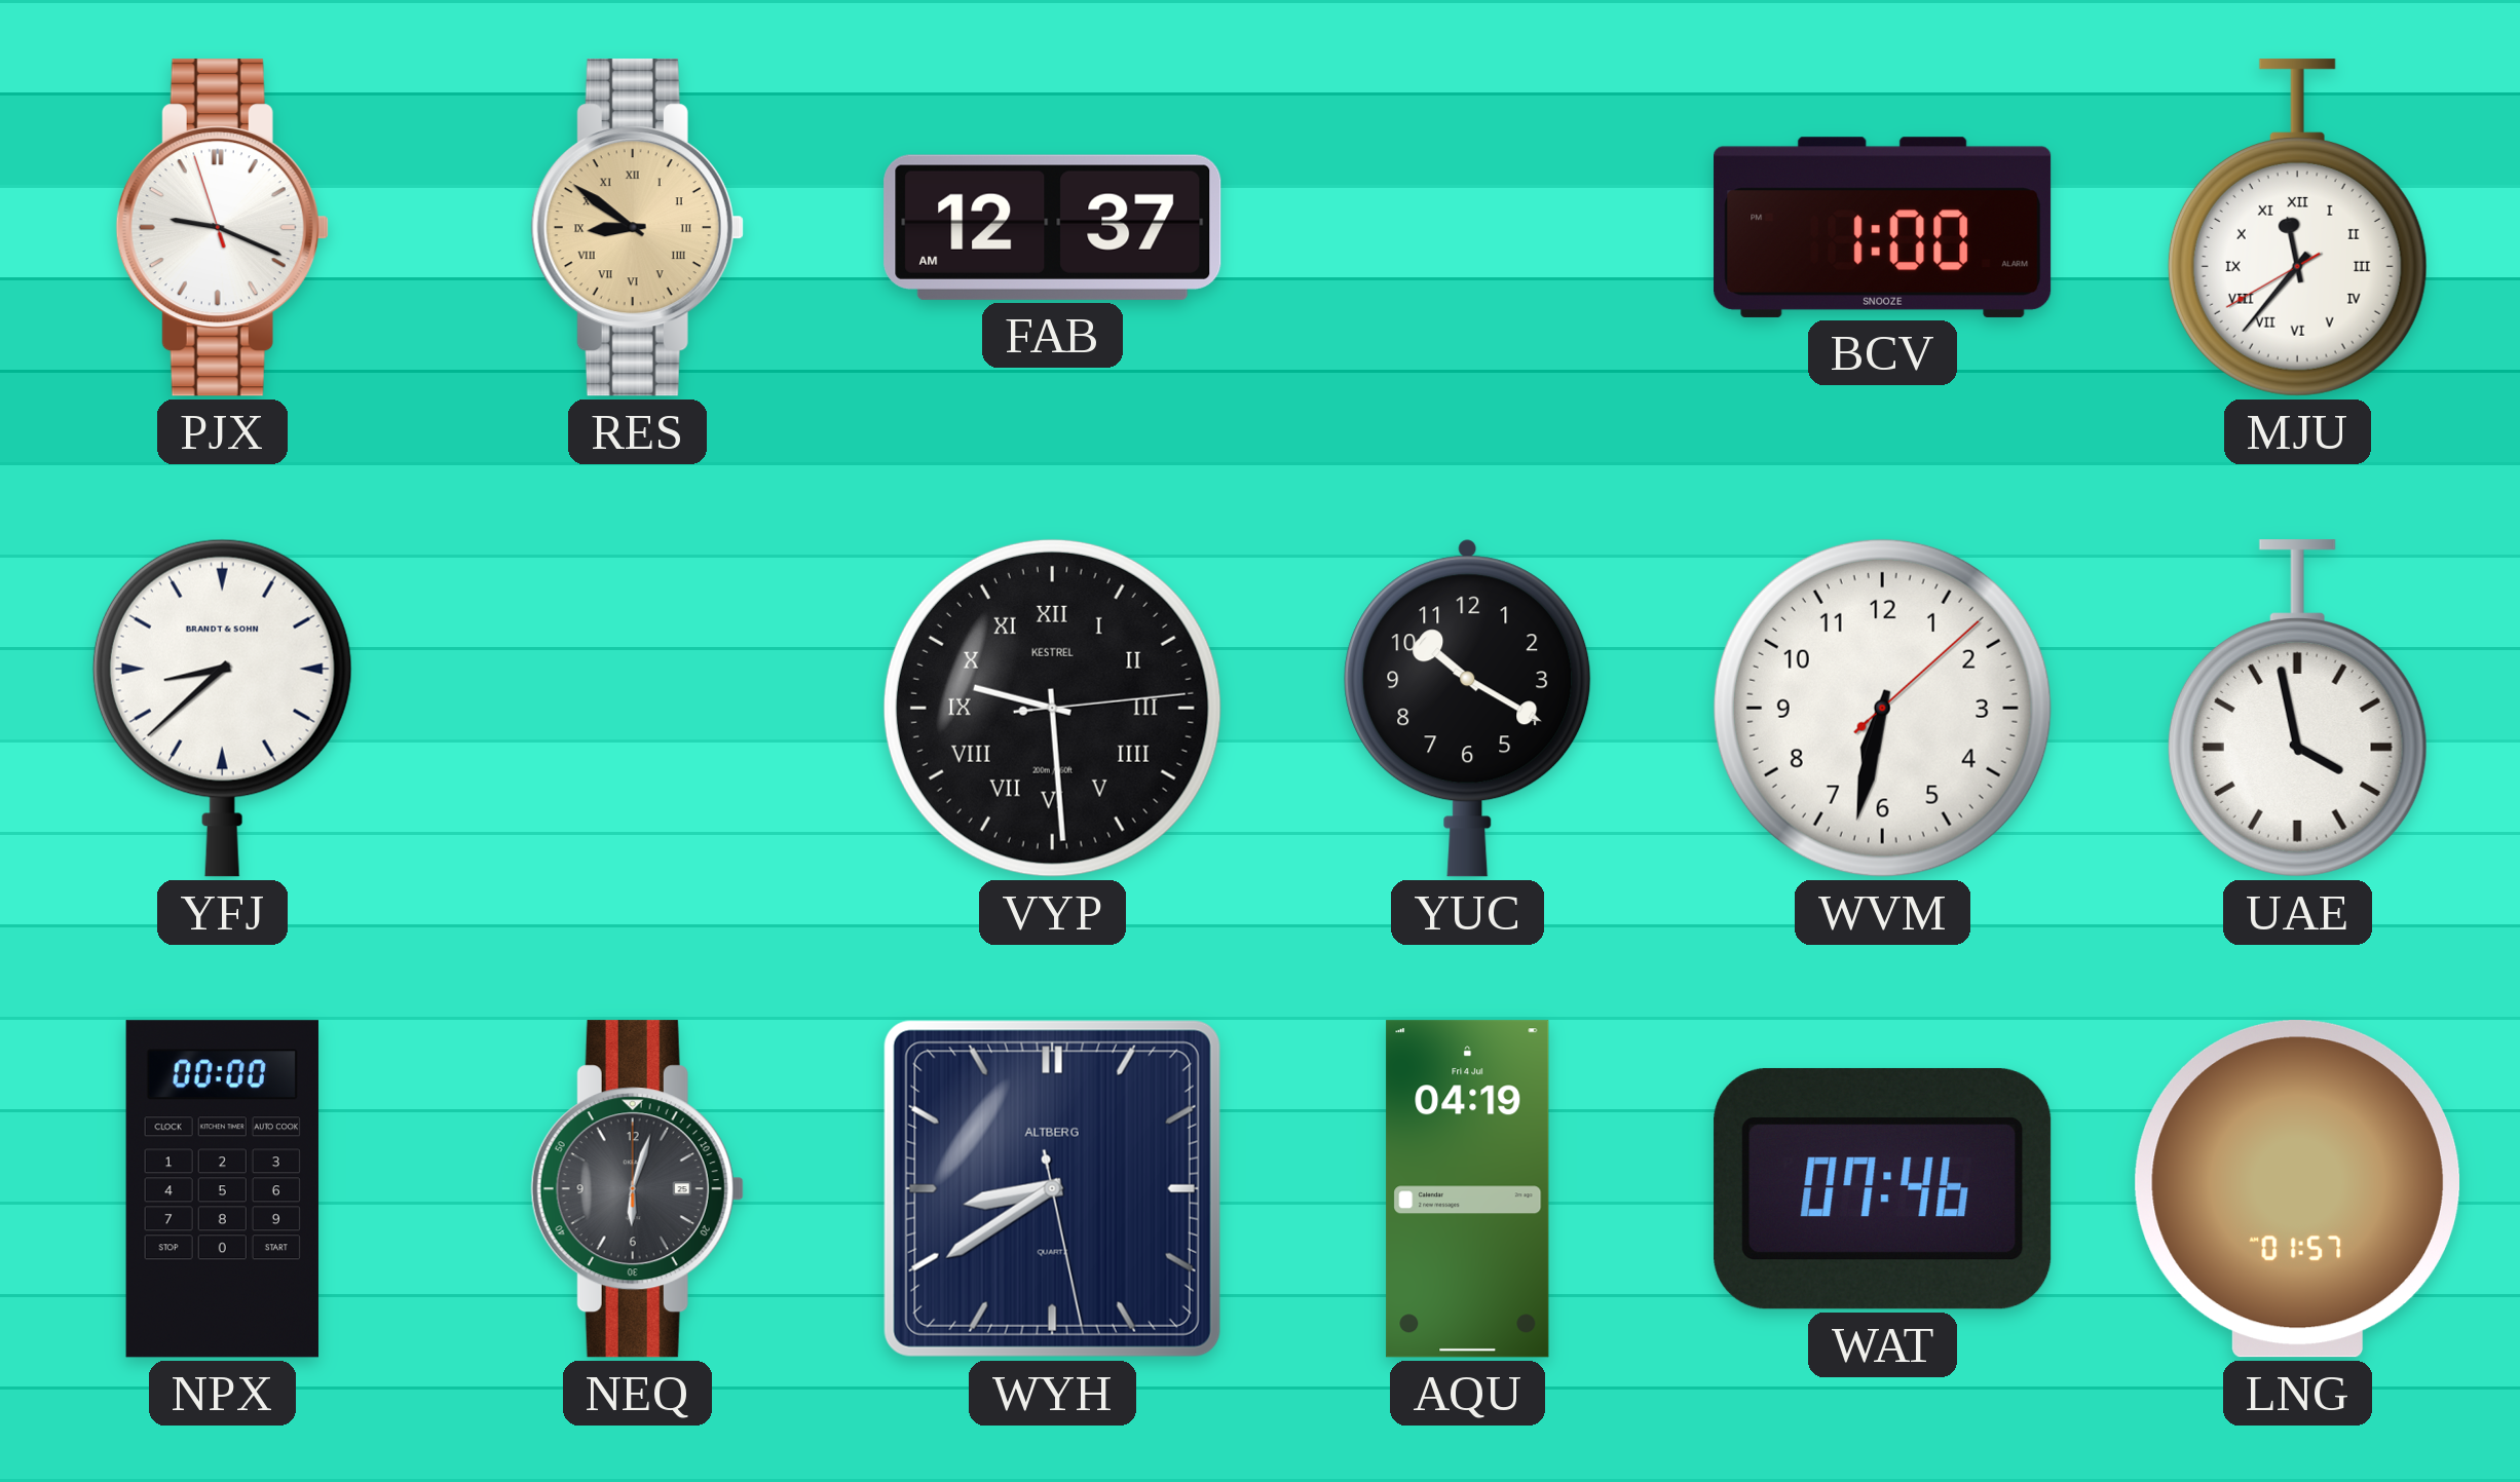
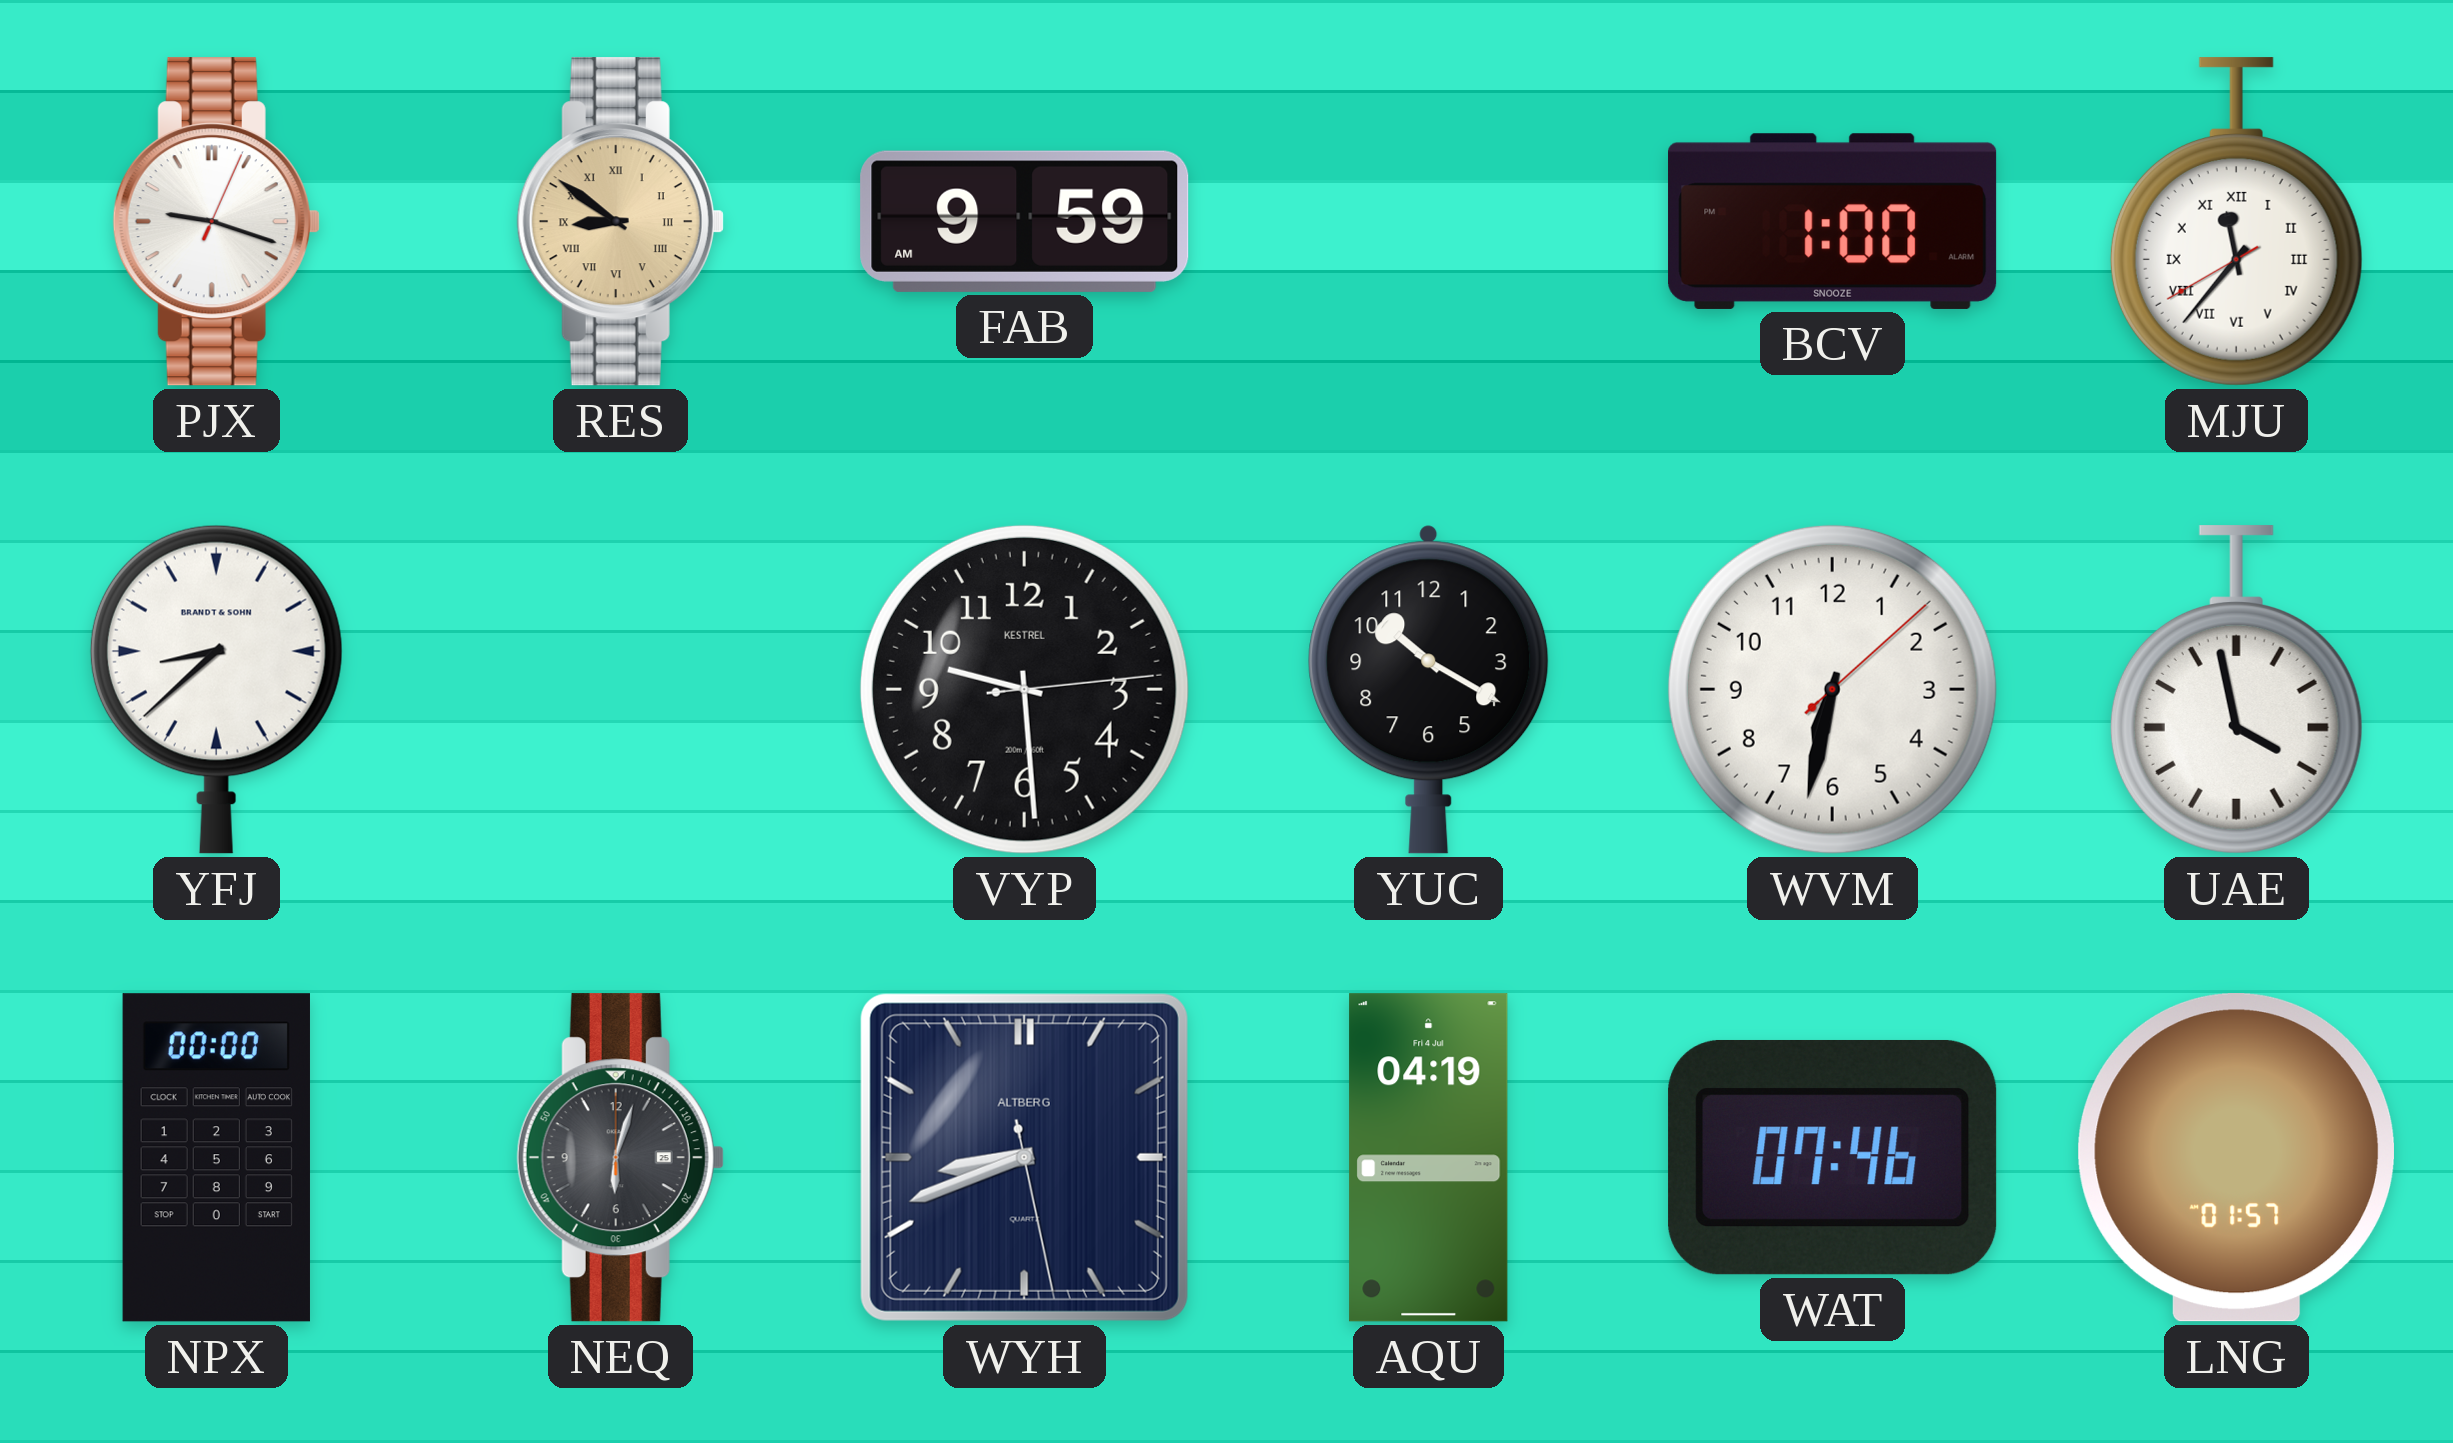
PJX: 9:18:57 -> 9:18:04 (216, 222)
FAB: 12:37 -> 9:59 (1025, 221)
VYP numerals: Roman -> Arabic (1024, 689)
WYH: 8:39 -> 8:41 (1024, 1157)
